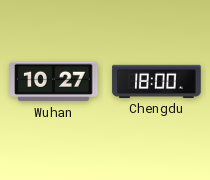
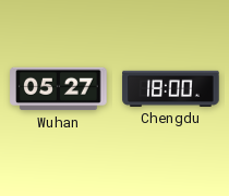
Wuhan: 10:27 -> 05:27 (59, 89)
